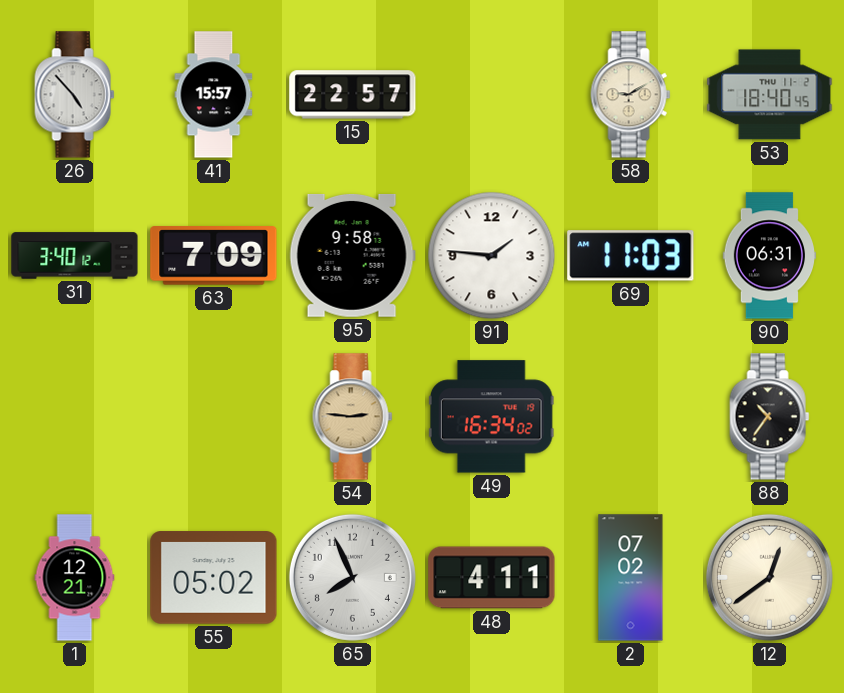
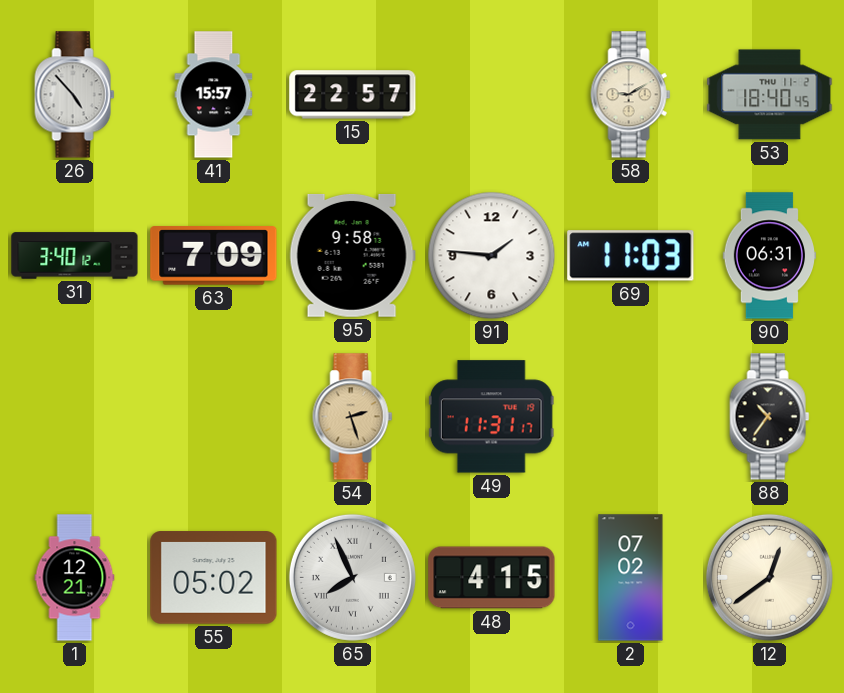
54: 2:46 -> 2:27 (353, 417)
49: 16:34 -> 11:31 (491, 417)
65 numerals: Arabic -> Roman (352, 577)
48: 4:11 -> 4:15 (492, 578)
